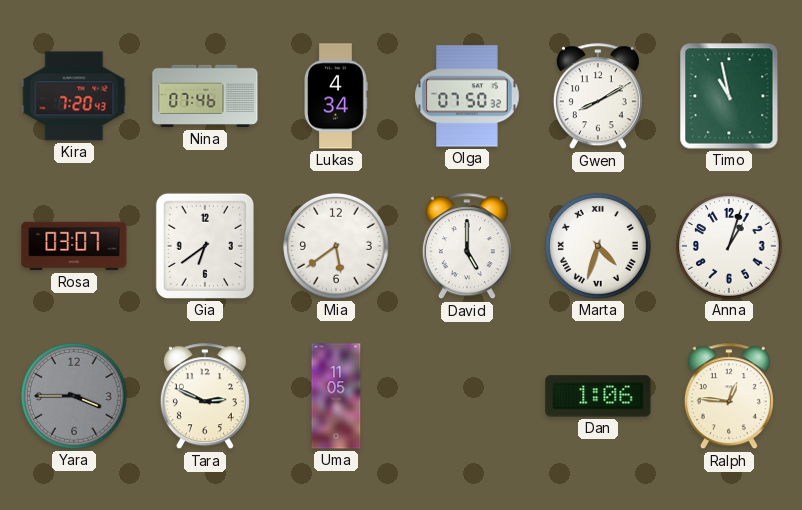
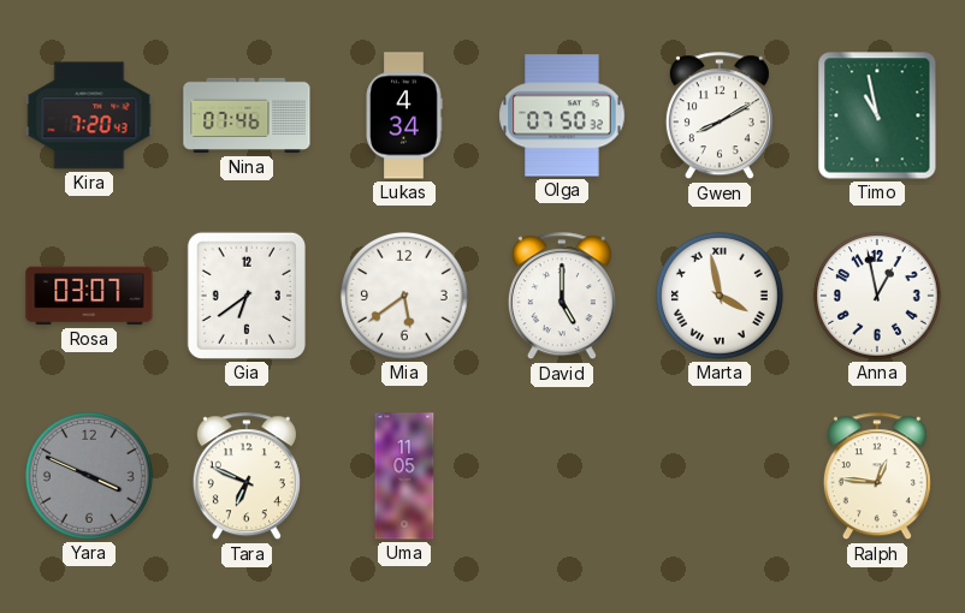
Marta: 4:33 -> 3:58 (721, 297)
Anna: 1:03 -> 12:58 (878, 297)
Yara: 3:45 -> 3:49 (90, 477)
Tara: 2:49 -> 6:49 (247, 477)
Dan: 1:06 -> none (598, 396)
